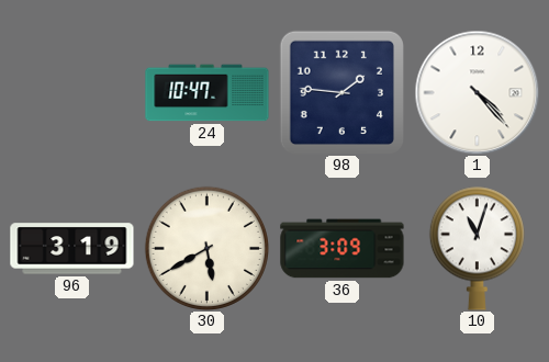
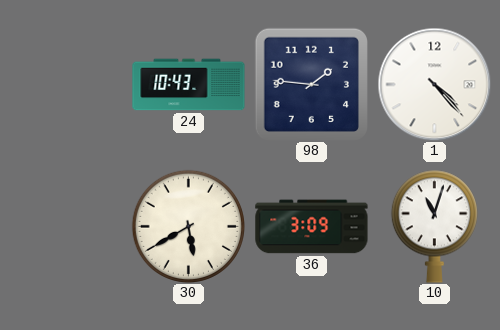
24: 10:47 -> 10:43 (189, 85)
96: 3:19 -> none (72, 249)
